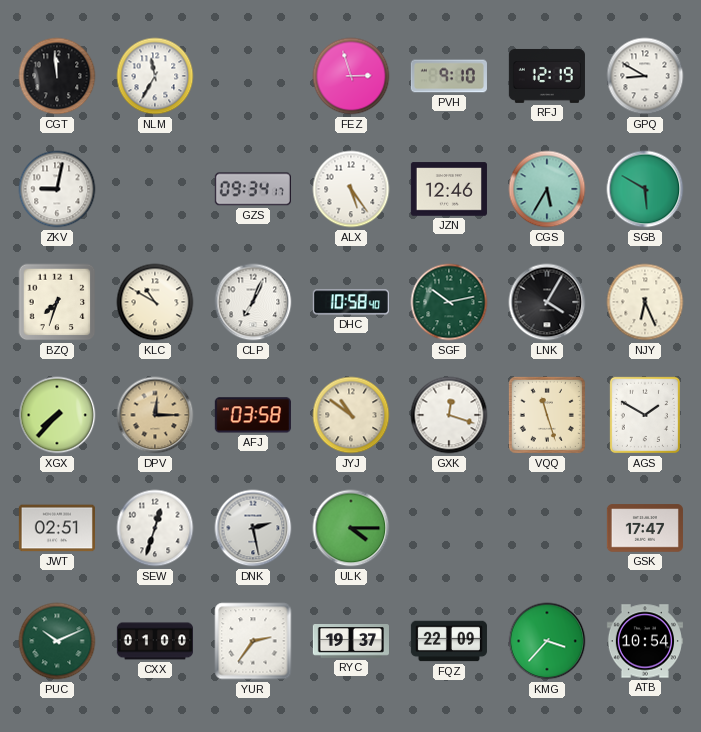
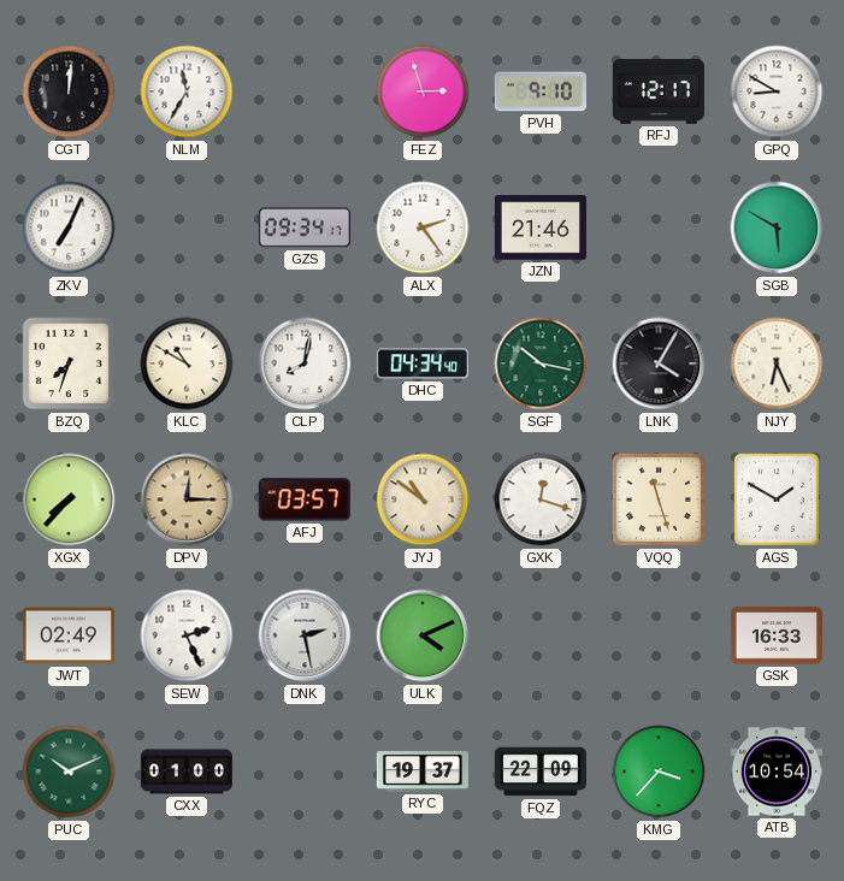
CGT: 11:59 -> 12:01 (69, 91)
RFJ: 12:19 -> 12:17 (659, 91)
ZKV: 9:02 -> 7:04 (69, 227)
ALX: 5:24 -> 2:24 (423, 227)
JZN: 12:46 -> 21:46 (541, 227)
CGS: 5:35 -> none (547, 189)
CLP: 7:04 -> 8:02 (305, 363)
DHC: 10:58 -> 04:34 (423, 363)
SGF: 10:13 -> 10:17 (541, 363)
AFJ: 03:58 -> 03:57 (305, 499)
JWT: 02:51 -> 02:49 (69, 635)
SEW: 12:33 -> 2:26 (187, 635)
ULK: 4:15 -> 4:11 (423, 635)
GSK: 17:47 -> 16:33 (777, 635)
YUR: 2:36 -> none (253, 641)
